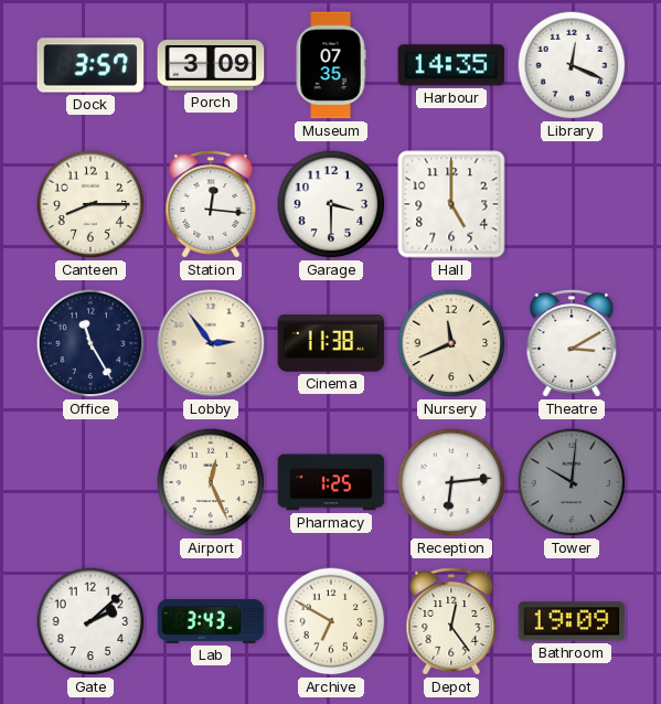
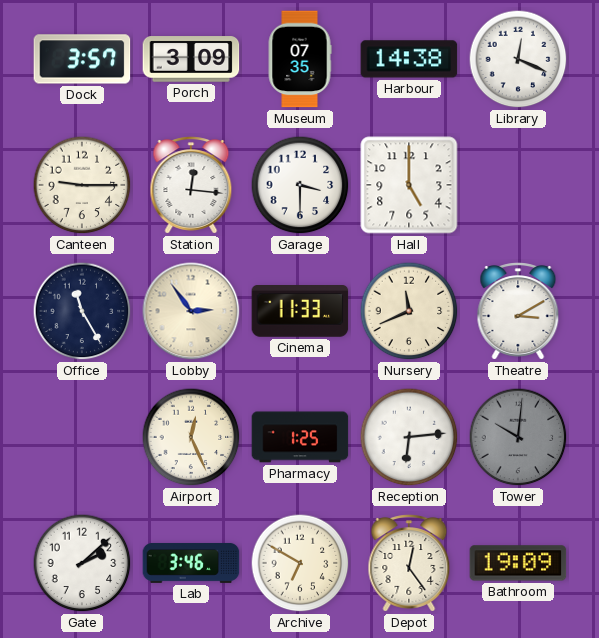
Harbour: 14:35 -> 14:38 (409, 59)
Canteen: 8:15 -> 9:15 (82, 185)
Cinema: 11:38 -> 11:33 (300, 312)
Lab: 3:43 -> 3:46 (191, 563)
